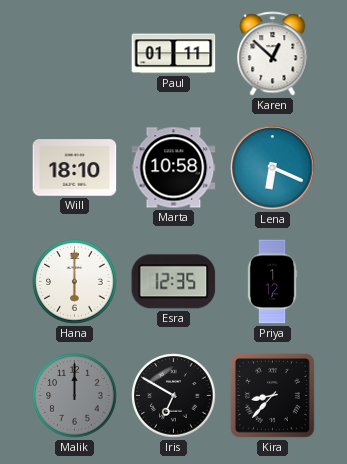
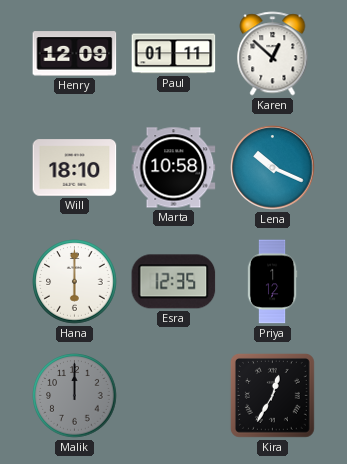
Henry: none -> 12:09 (75, 54)
Lena: 6:19 -> 10:19 (273, 168)
Iris: 6:50 -> none (174, 396)
Kira: 8:37 -> 12:35 (273, 396)
